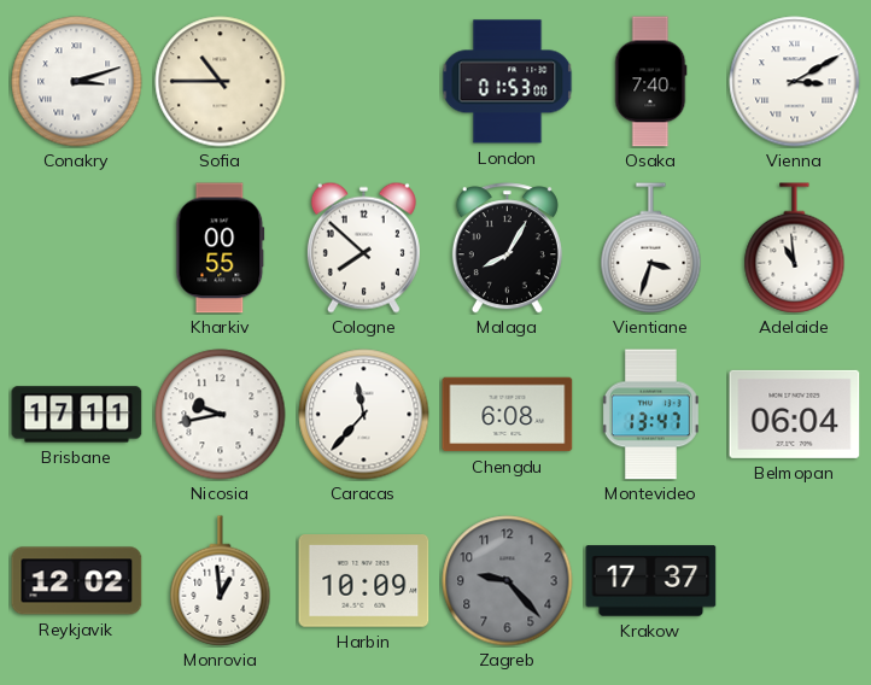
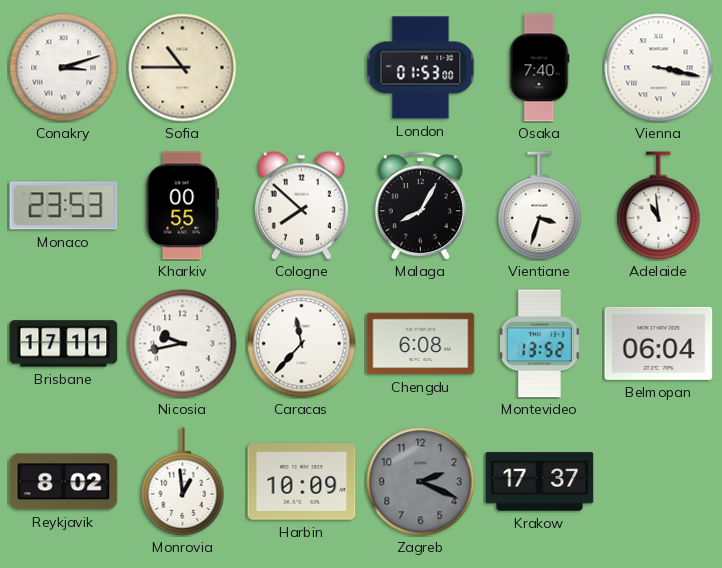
Vienna: 3:10 -> 3:17 (659, 68)
Monaco: none -> 23:53 (64, 206)
Montevideo: 13:47 -> 13:52 (539, 344)
Reykjavik: 12:02 -> 8:02 (64, 482)
Zagreb: 9:23 -> 2:19 (421, 482)
